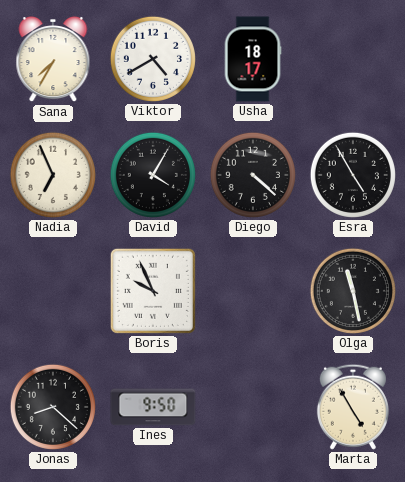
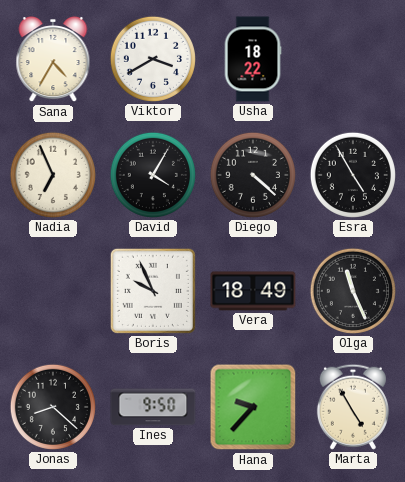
Sana: 7:35 -> 4:35 (53, 60)
Viktor: 4:40 -> 3:40 (153, 59)
Usha: 18:17 -> 18:22 (253, 59)
Vera: none -> 18:49 (253, 291)
Olga: 11:28 -> 11:26 (353, 291)
Hana: none -> 9:37 (253, 407)
